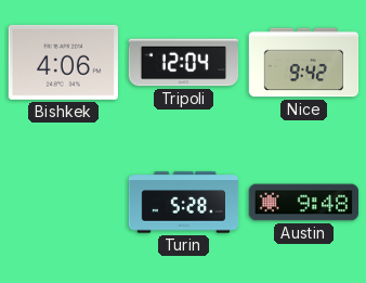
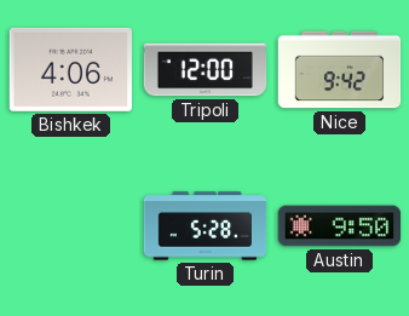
Tripoli: 12:04 -> 12:00 (206, 70)
Austin: 9:48 -> 9:50 (340, 226)
